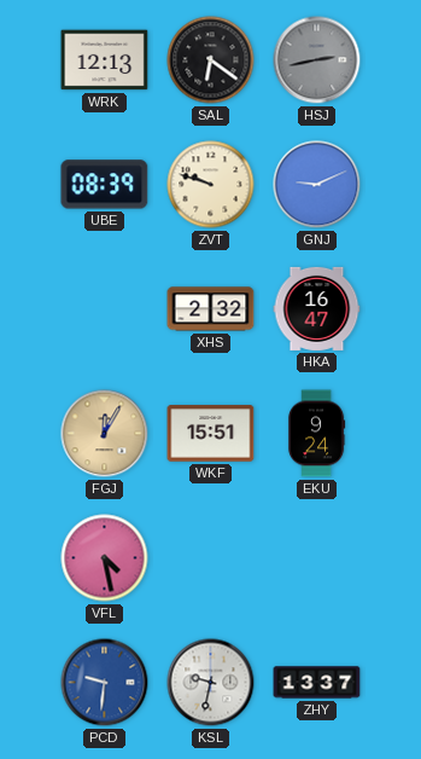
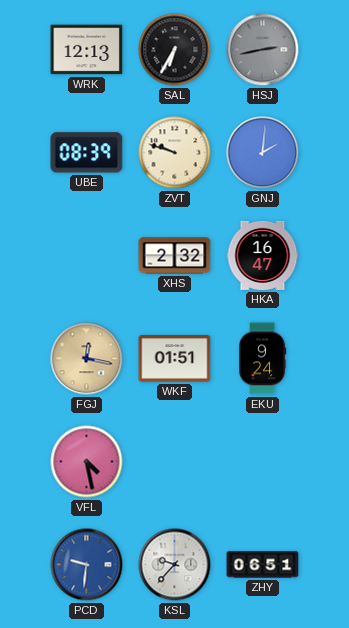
SAL: 6:21 -> 6:35 (175, 50)
GNJ: 9:11 -> 2:01 (263, 153)
FGJ: 12:05 -> 12:17 (87, 359)
WKF: 15:51 -> 01:51 (175, 359)
KSL: 9:32 -> 9:37 (175, 565)
ZHY: 13:37 -> 06:51 (263, 565)
